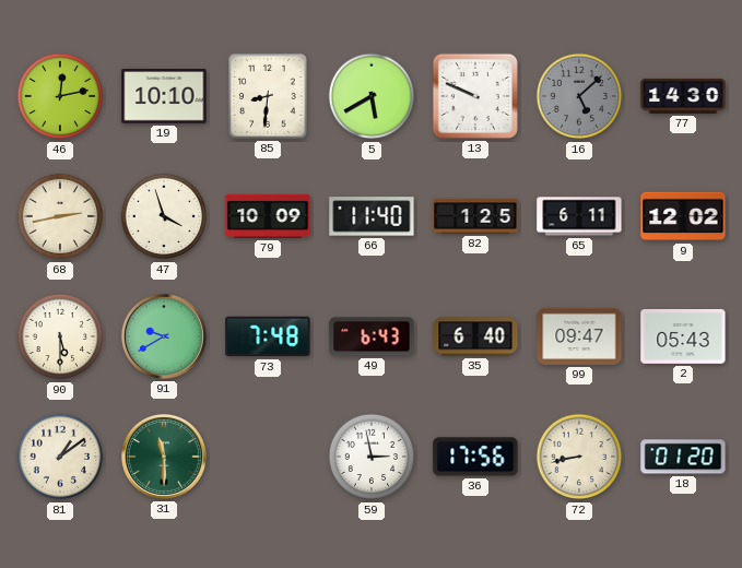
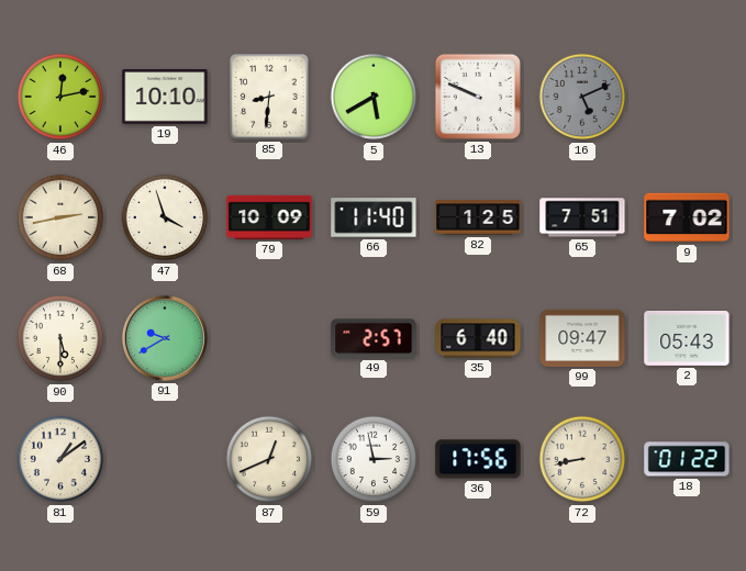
16: 5:08 -> 5:11 (582, 97)
77: 14:30 -> none (683, 96)
65: 6:11 -> 7:51 (582, 217)
9: 12:02 -> 7:02 (687, 217)
73: 7:48 -> none (268, 336)
49: 6:43 -> 2:57 (374, 338)
31: 11:30 -> none (164, 457)
87: none -> 12:41 (269, 459)
18: 01:20 -> 01:22 (687, 459)
